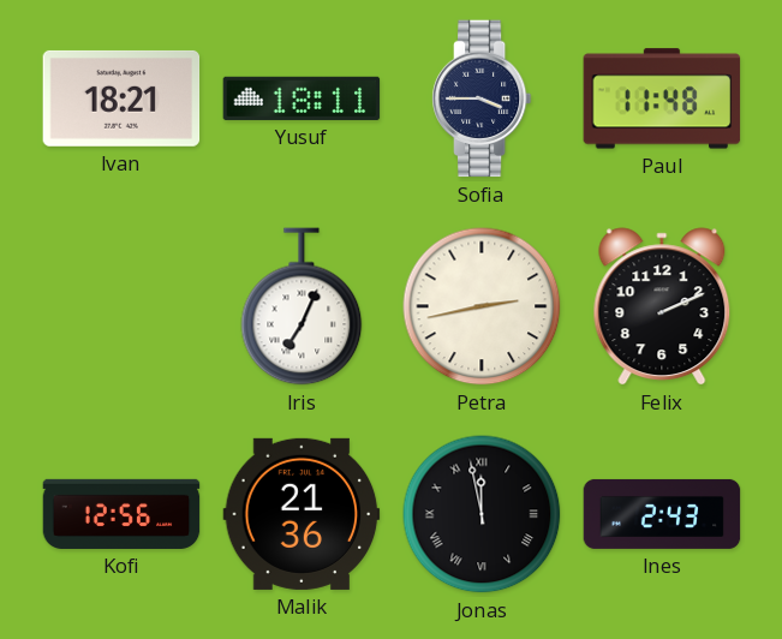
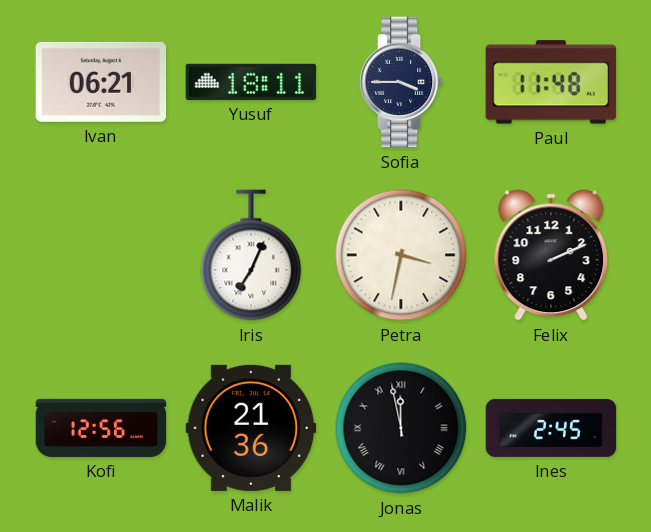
Ivan: 18:21 -> 06:21 (101, 82)
Petra: 2:43 -> 3:32 (401, 255)
Ines: 2:43 -> 2:45 (551, 428)
